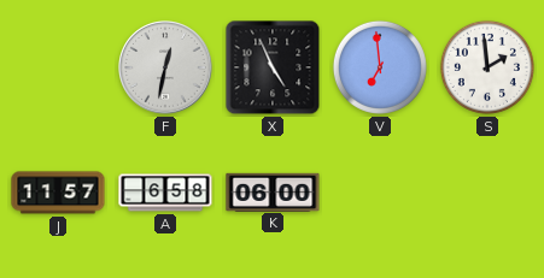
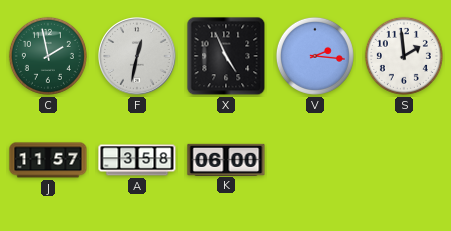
C: none -> 1:58 (48, 56)
V: 6:59 -> 2:16 (315, 56)
A: 6:58 -> 3:58 (137, 160)
